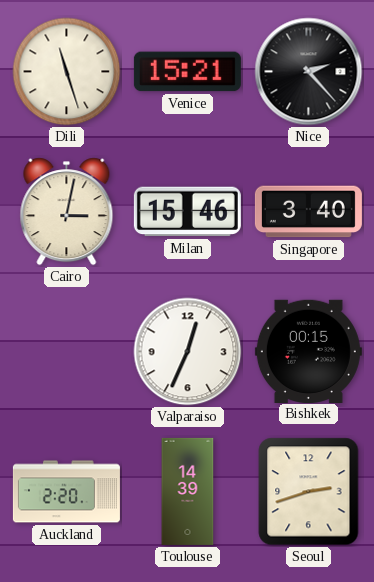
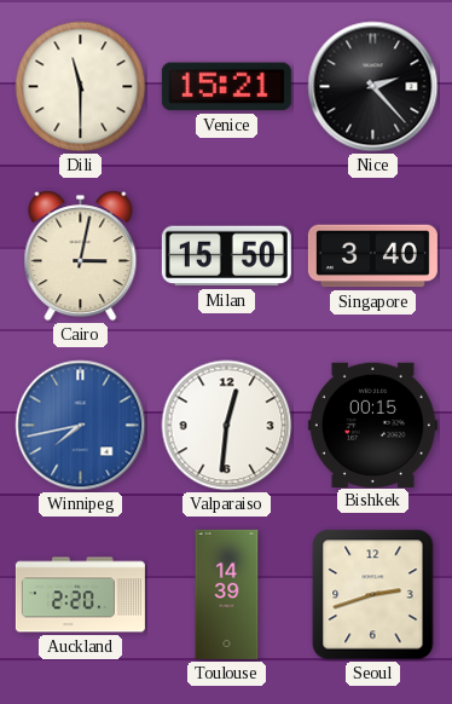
Dili: 11:27 -> 11:30 (81, 87)
Milan: 15:46 -> 15:50 (226, 256)
Winnipeg: none -> 7:43 (81, 426)
Valparaiso: 12:34 -> 12:31 (227, 426)
